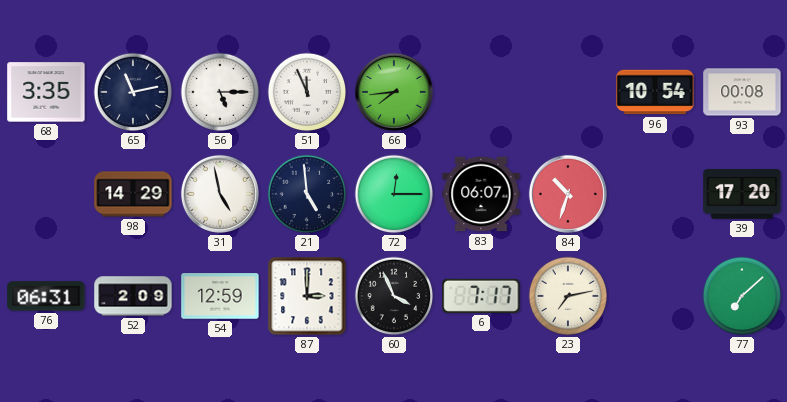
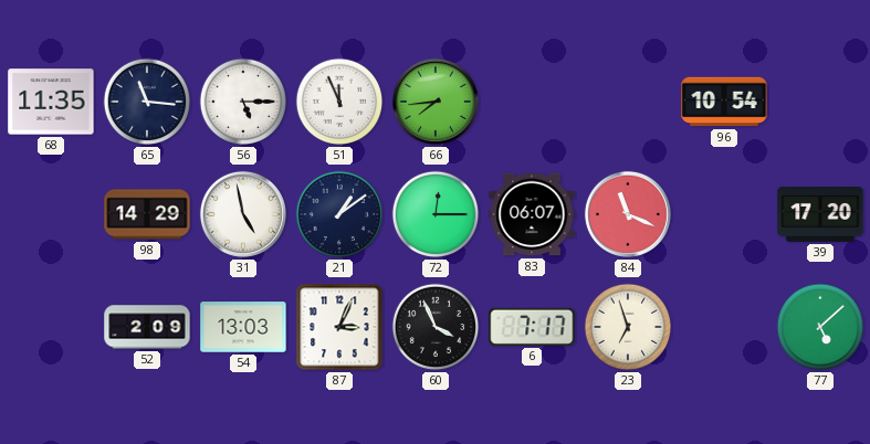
68: 3:35 -> 11:35 (51, 102)
65: 11:13 -> 11:16 (147, 102)
93: 00:08 -> none (742, 92)
21: 4:59 -> 1:09 (339, 214)
84: 10:33 -> 11:19 (628, 214)
76: 06:31 -> none (46, 296)
54: 12:59 -> 13:03 (243, 327)
87: 3:00 -> 3:04 (339, 327)
23: 7:13 -> 6:57 (628, 327)
77: 7:08 -> 5:08 (820, 327)
